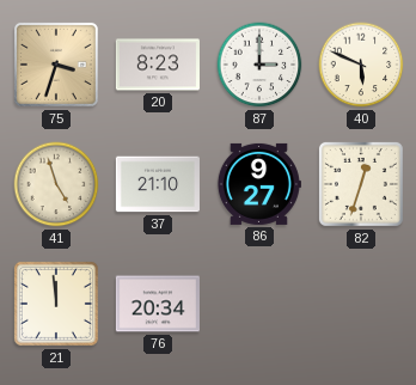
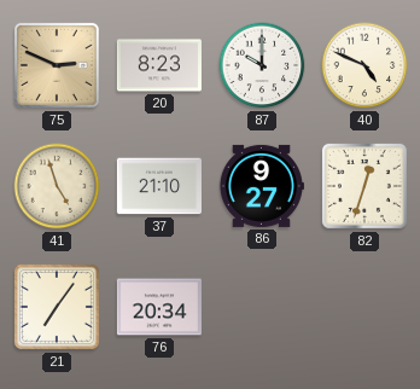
75: 3:33 -> 2:49 (57, 65)
87: 3:00 -> 10:00 (262, 65)
40: 5:49 -> 4:49 (364, 65)
21: 11:59 -> 7:06 (57, 307)
